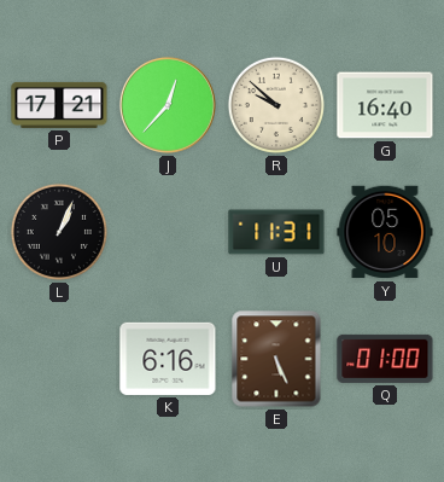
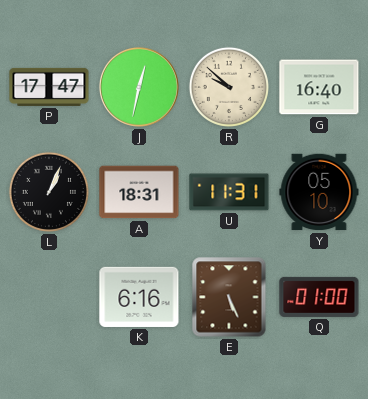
P: 17:21 -> 17:47 (49, 87)
J: 12:37 -> 12:32 (139, 87)
A: none -> 18:31 (139, 192)
